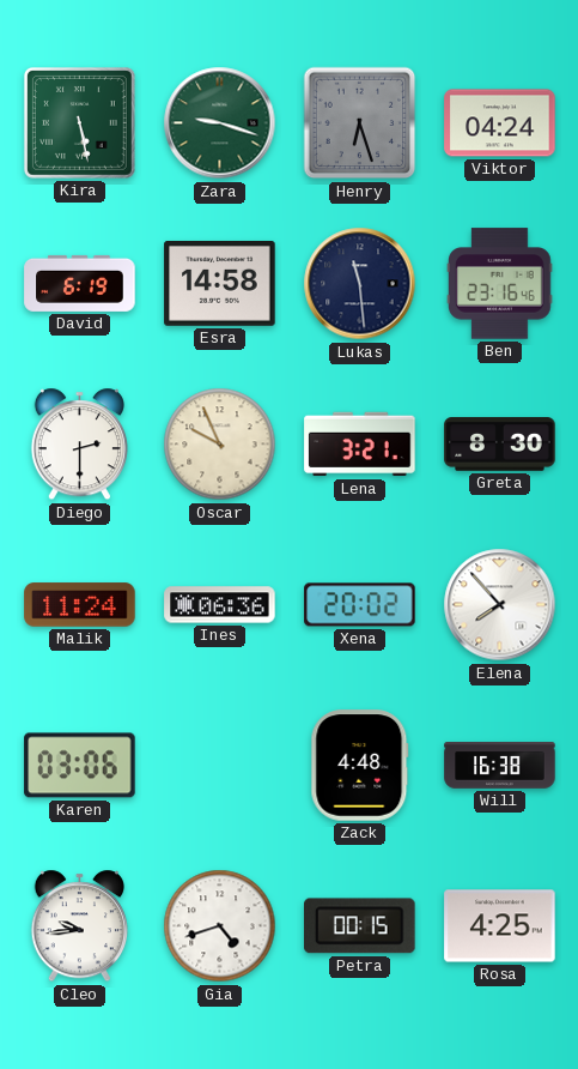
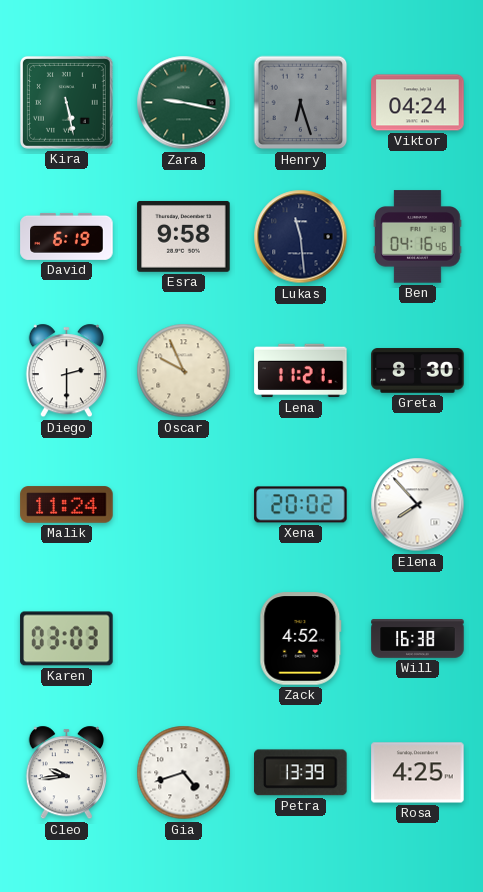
Zara: 9:18 -> 9:17 (184, 103)
Esra: 14:58 -> 9:58 (184, 237)
Ben: 23:16 -> 04:16 (418, 237)
Lena: 3:21 -> 11:21 (301, 371)
Ines: 06:36 -> none (220, 605)
Karen: 03:06 -> 03:03 (67, 639)
Zack: 4:48 -> 4:52 (301, 639)
Petra: 00:15 -> 13:39 (301, 773)
